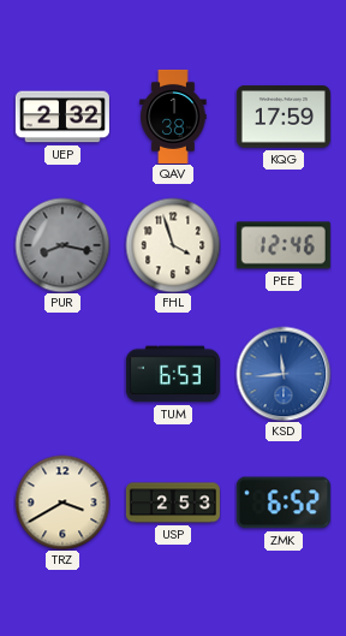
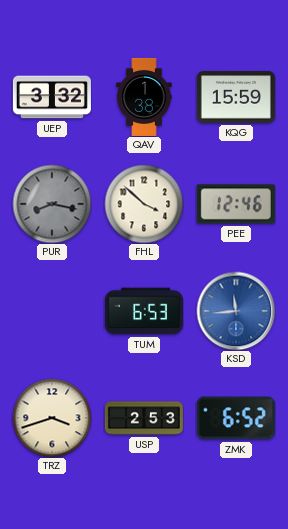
UEP: 2:32 -> 3:32 (52, 97)
KQG: 17:59 -> 15:59 (236, 97)
FHL: 3:57 -> 3:52 (144, 204)
TRZ: 3:40 -> 3:42 (52, 418)
